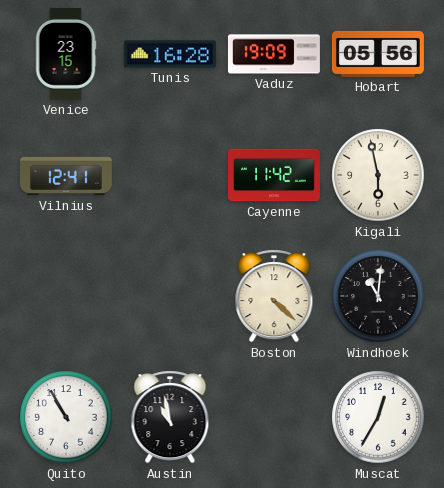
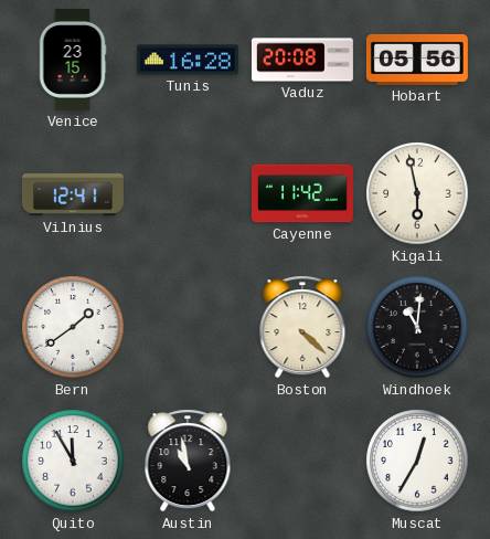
Vaduz: 19:09 -> 20:08 (302, 60)
Bern: none -> 1:39 (73, 327)
Quito: 10:55 -> 11:55 (73, 461)
